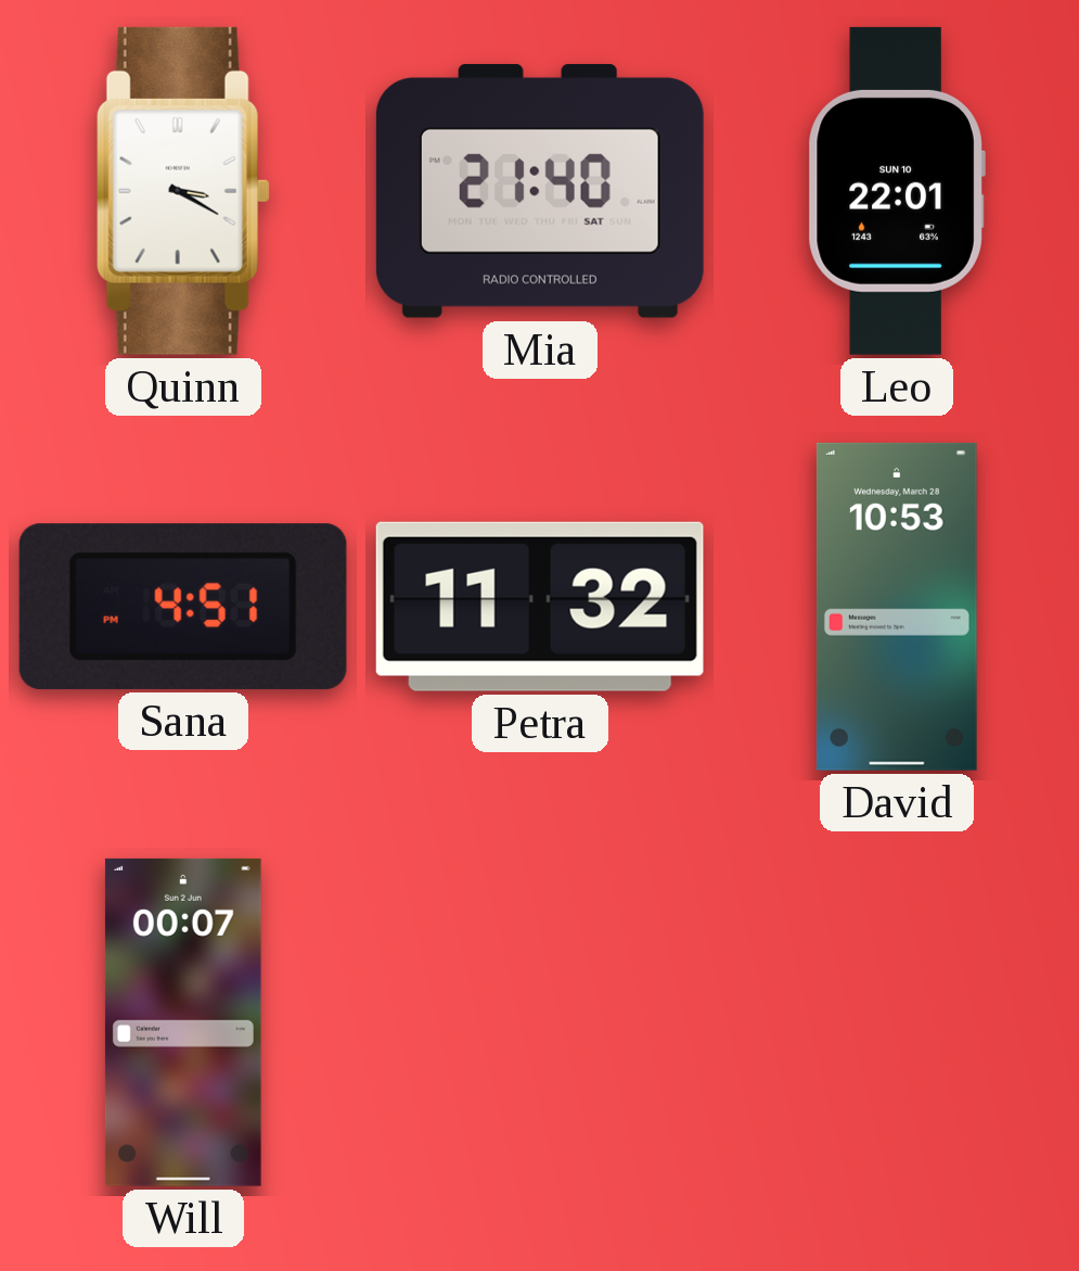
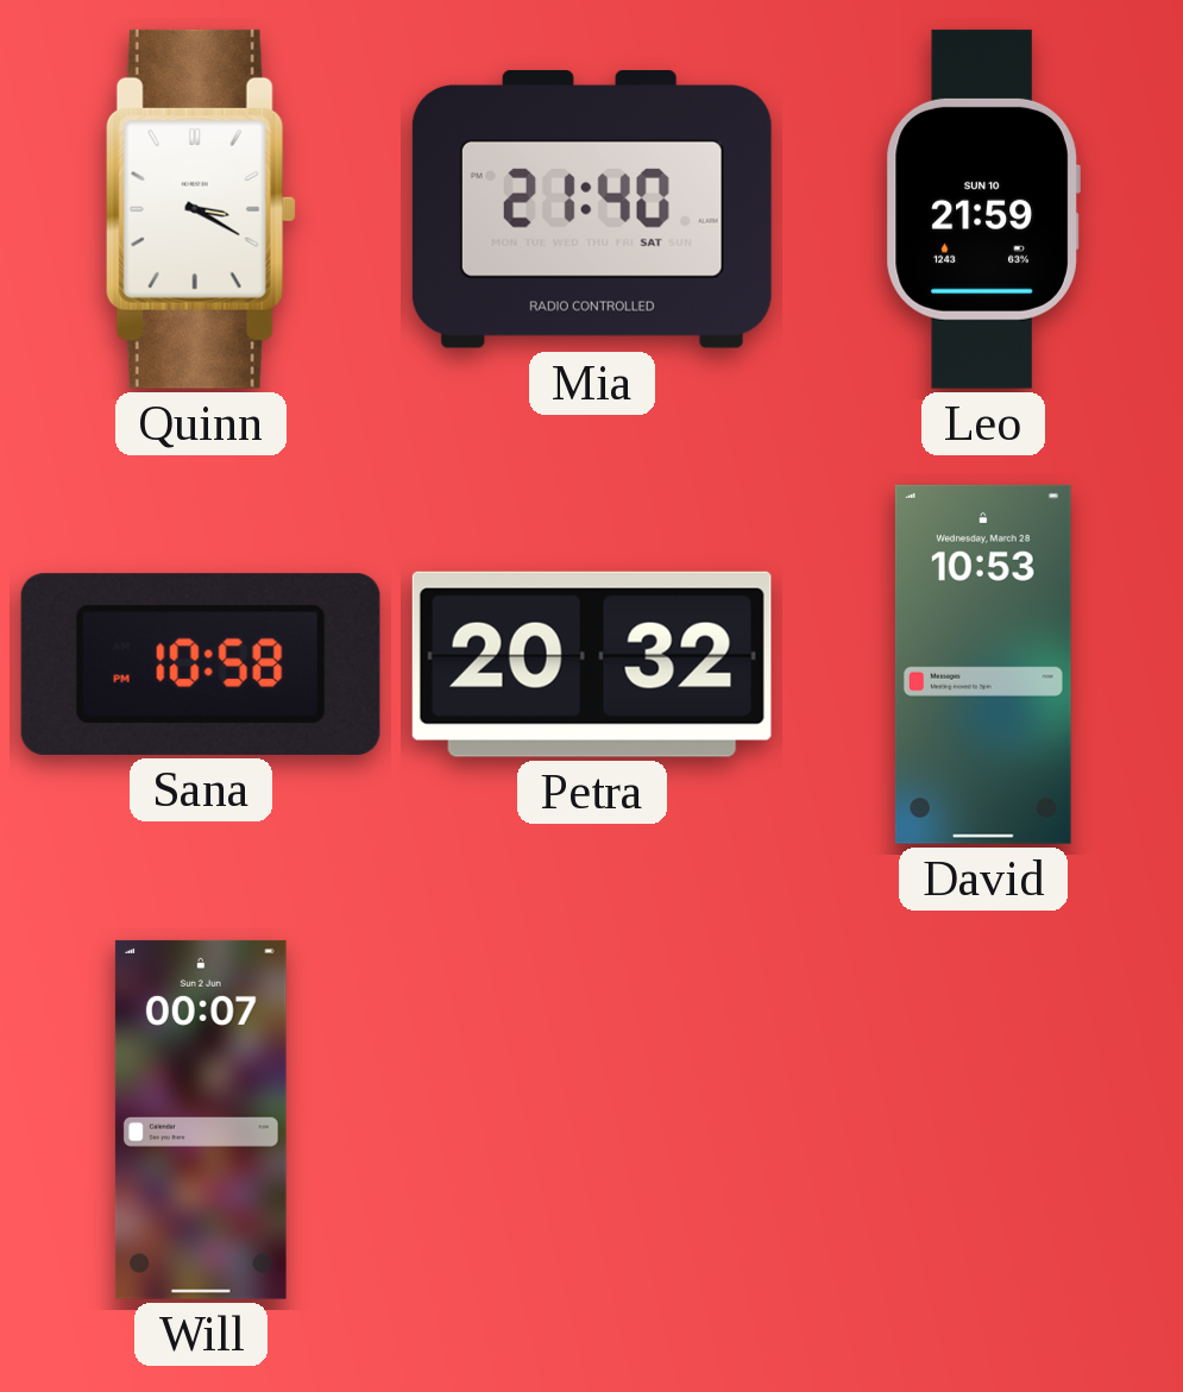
Leo: 22:01 -> 21:59 (983, 209)
Sana: 4:51 -> 10:58 (201, 664)
Petra: 11:32 -> 20:32 (592, 664)
